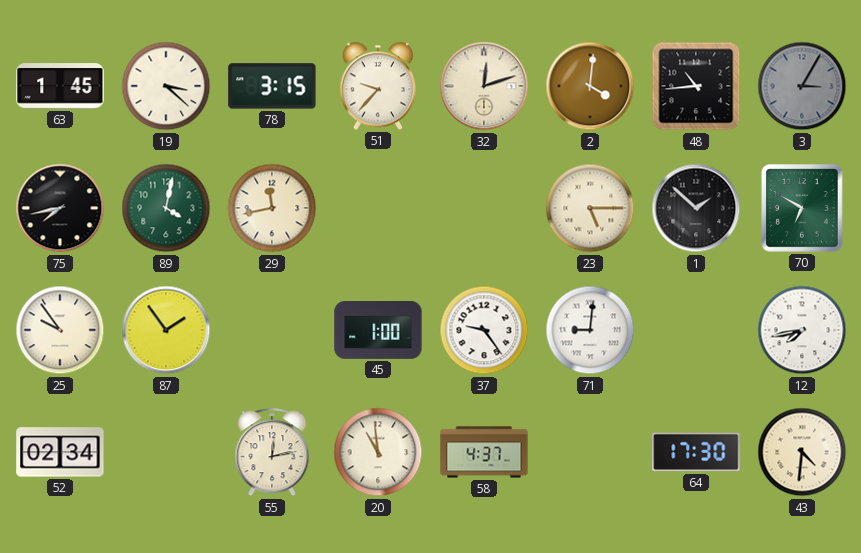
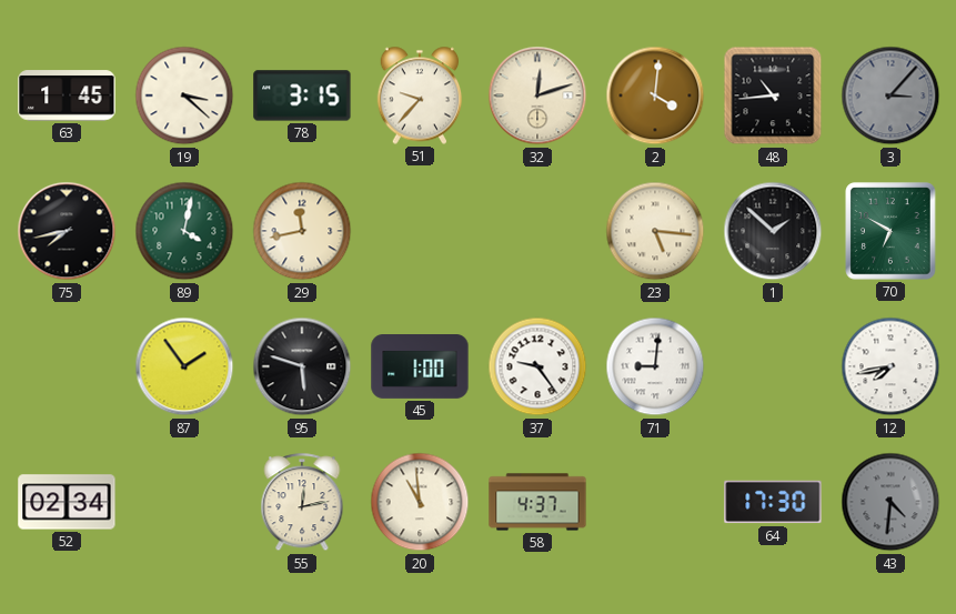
3: 3:05 -> 3:07 (890, 95)
23: 5:15 -> 5:16 (655, 231)
25: 9:54 -> none (60, 330)
95: none -> 5:48 (302, 366)
43 dial: cream -> grey (890, 502)
